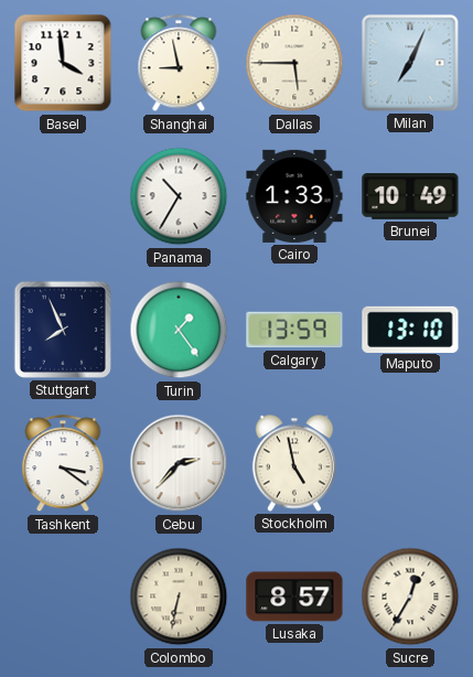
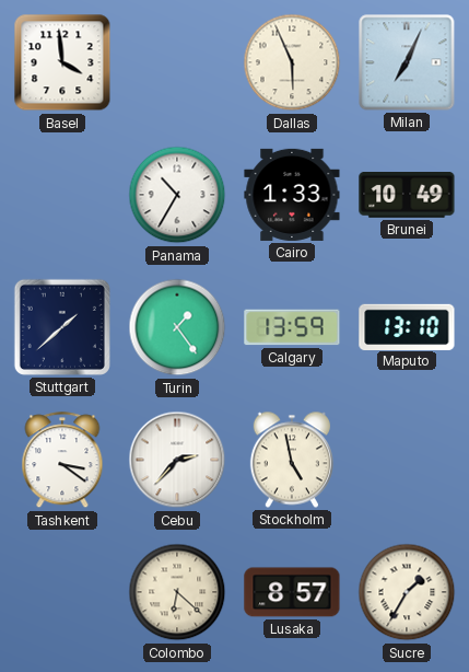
Shanghai: 8:58 -> none (179, 64)
Dallas: 5:45 -> 5:56 (292, 62)
Stuttgart: 7:56 -> 1:38 (62, 327)
Colombo: 6:32 -> 6:22 (177, 592)
Sucre: 12:35 -> 1:35 (407, 592)
